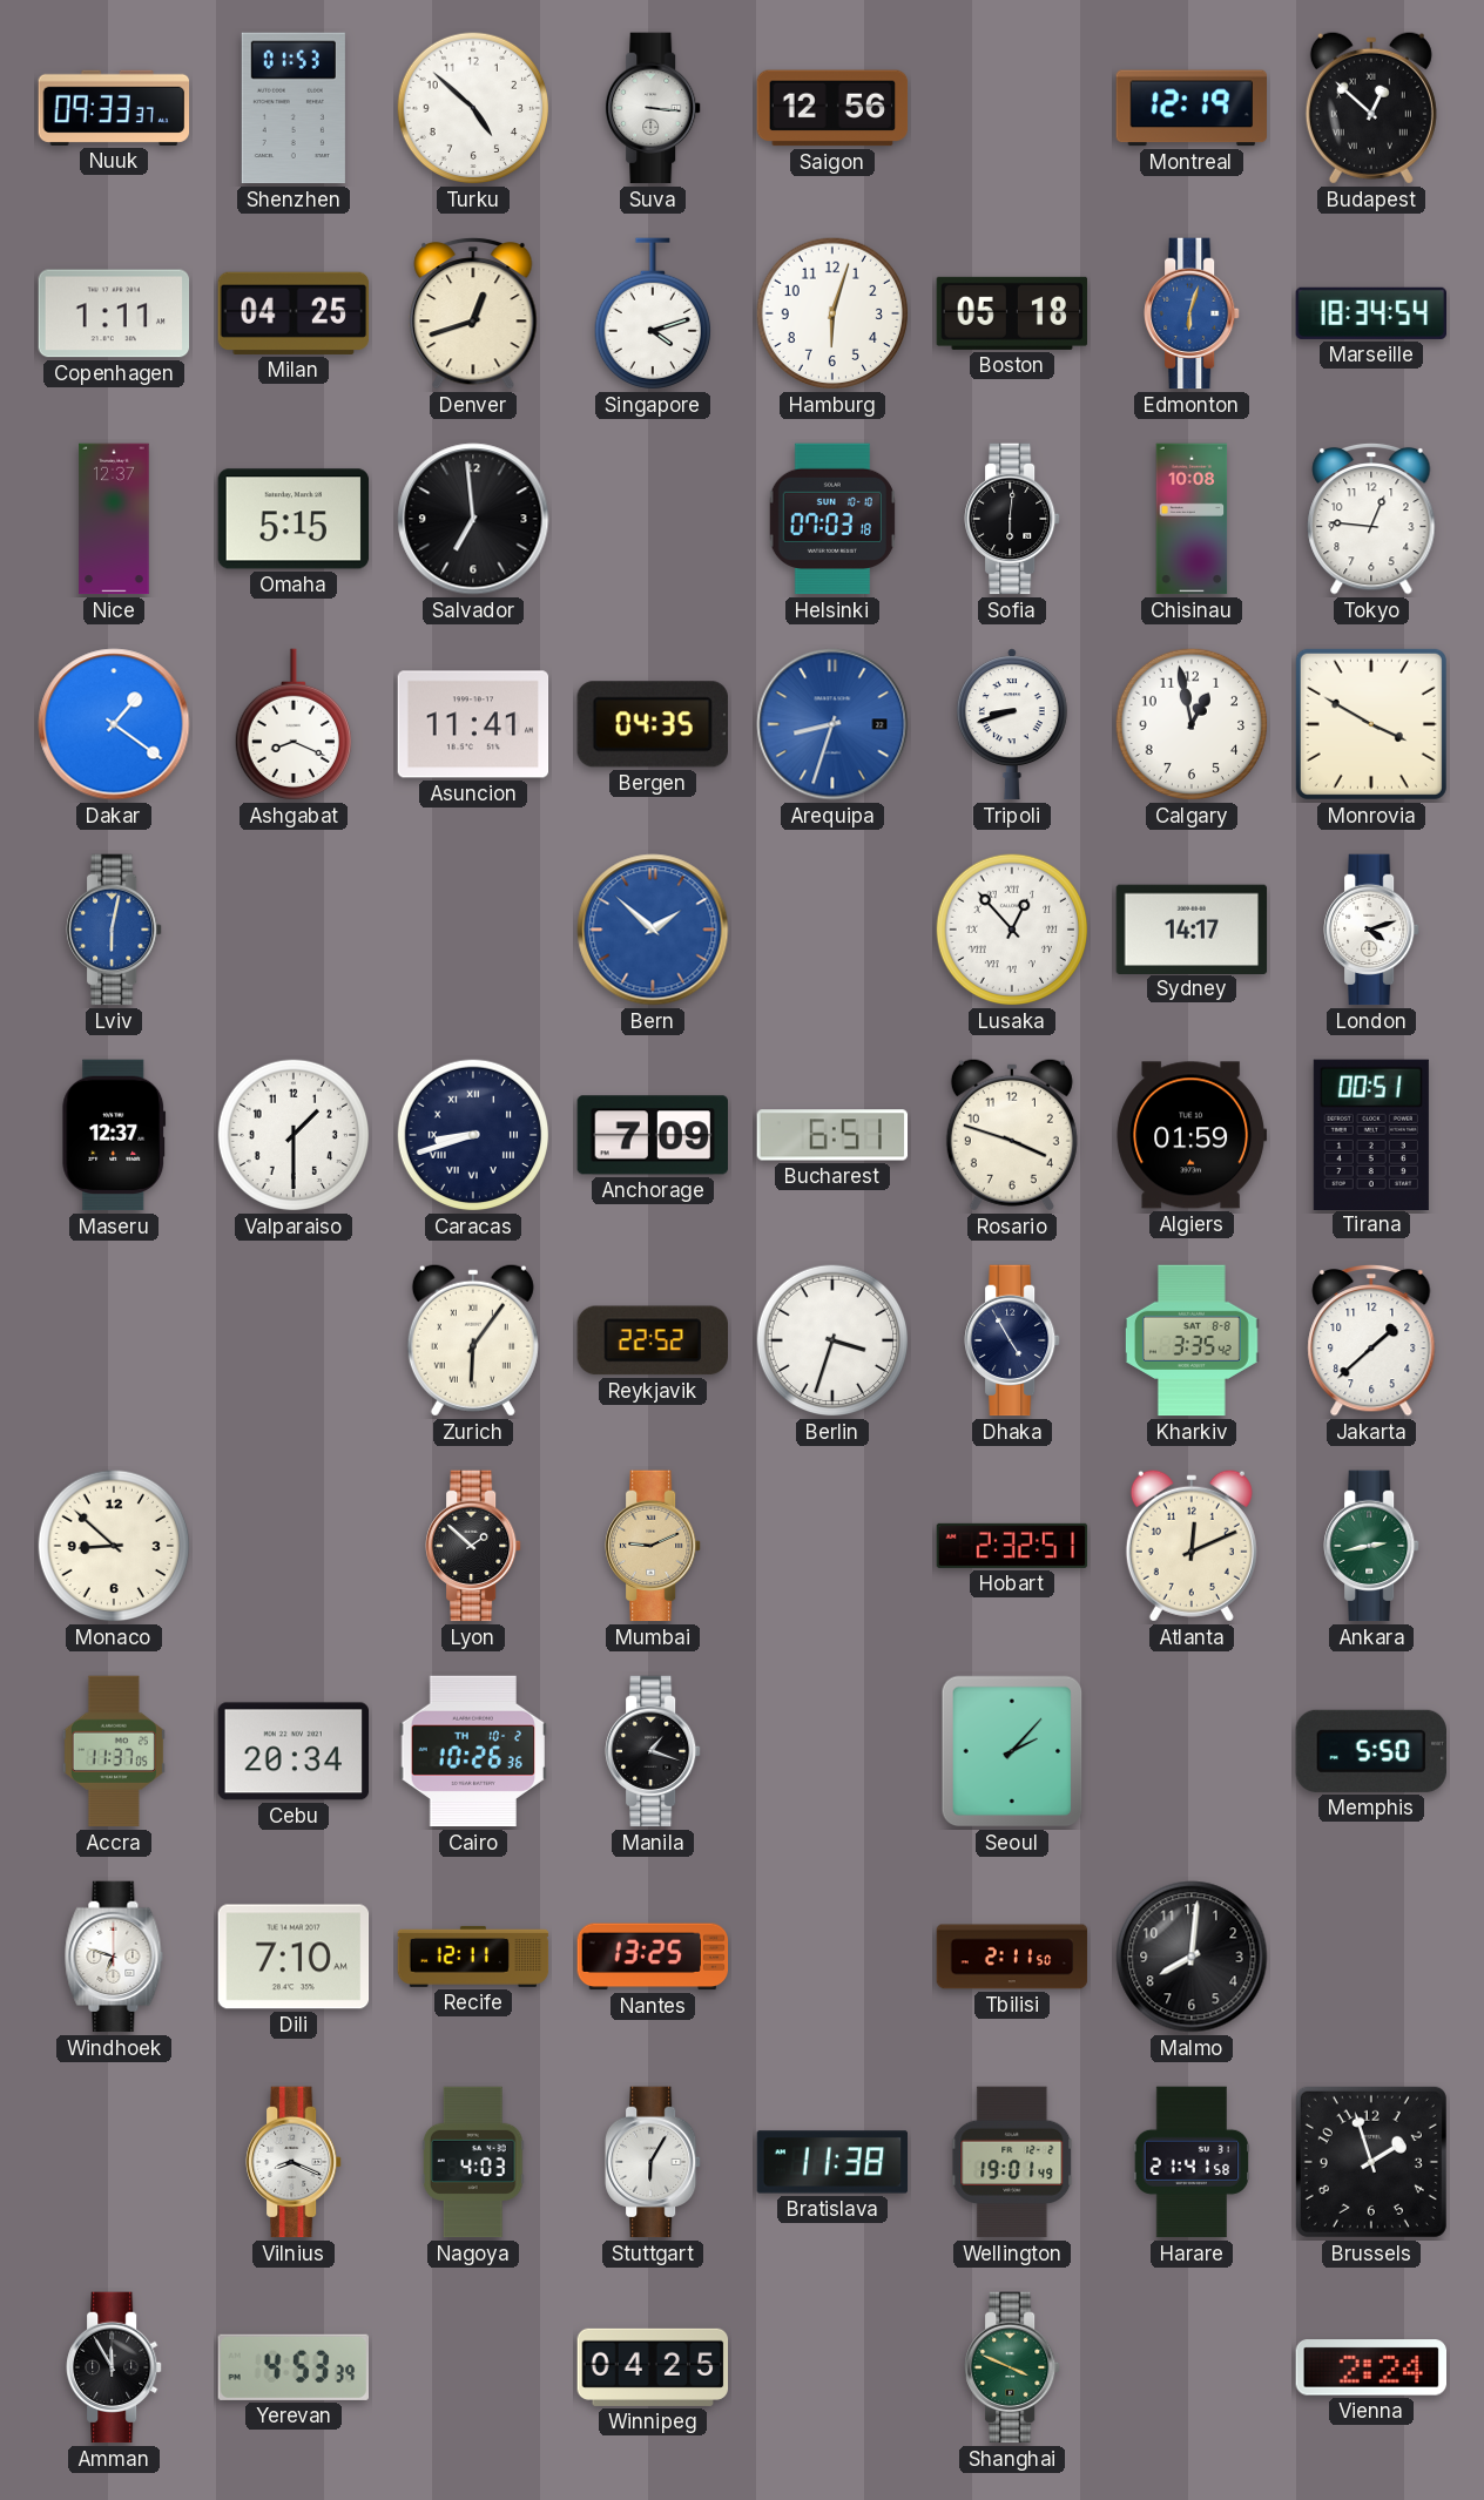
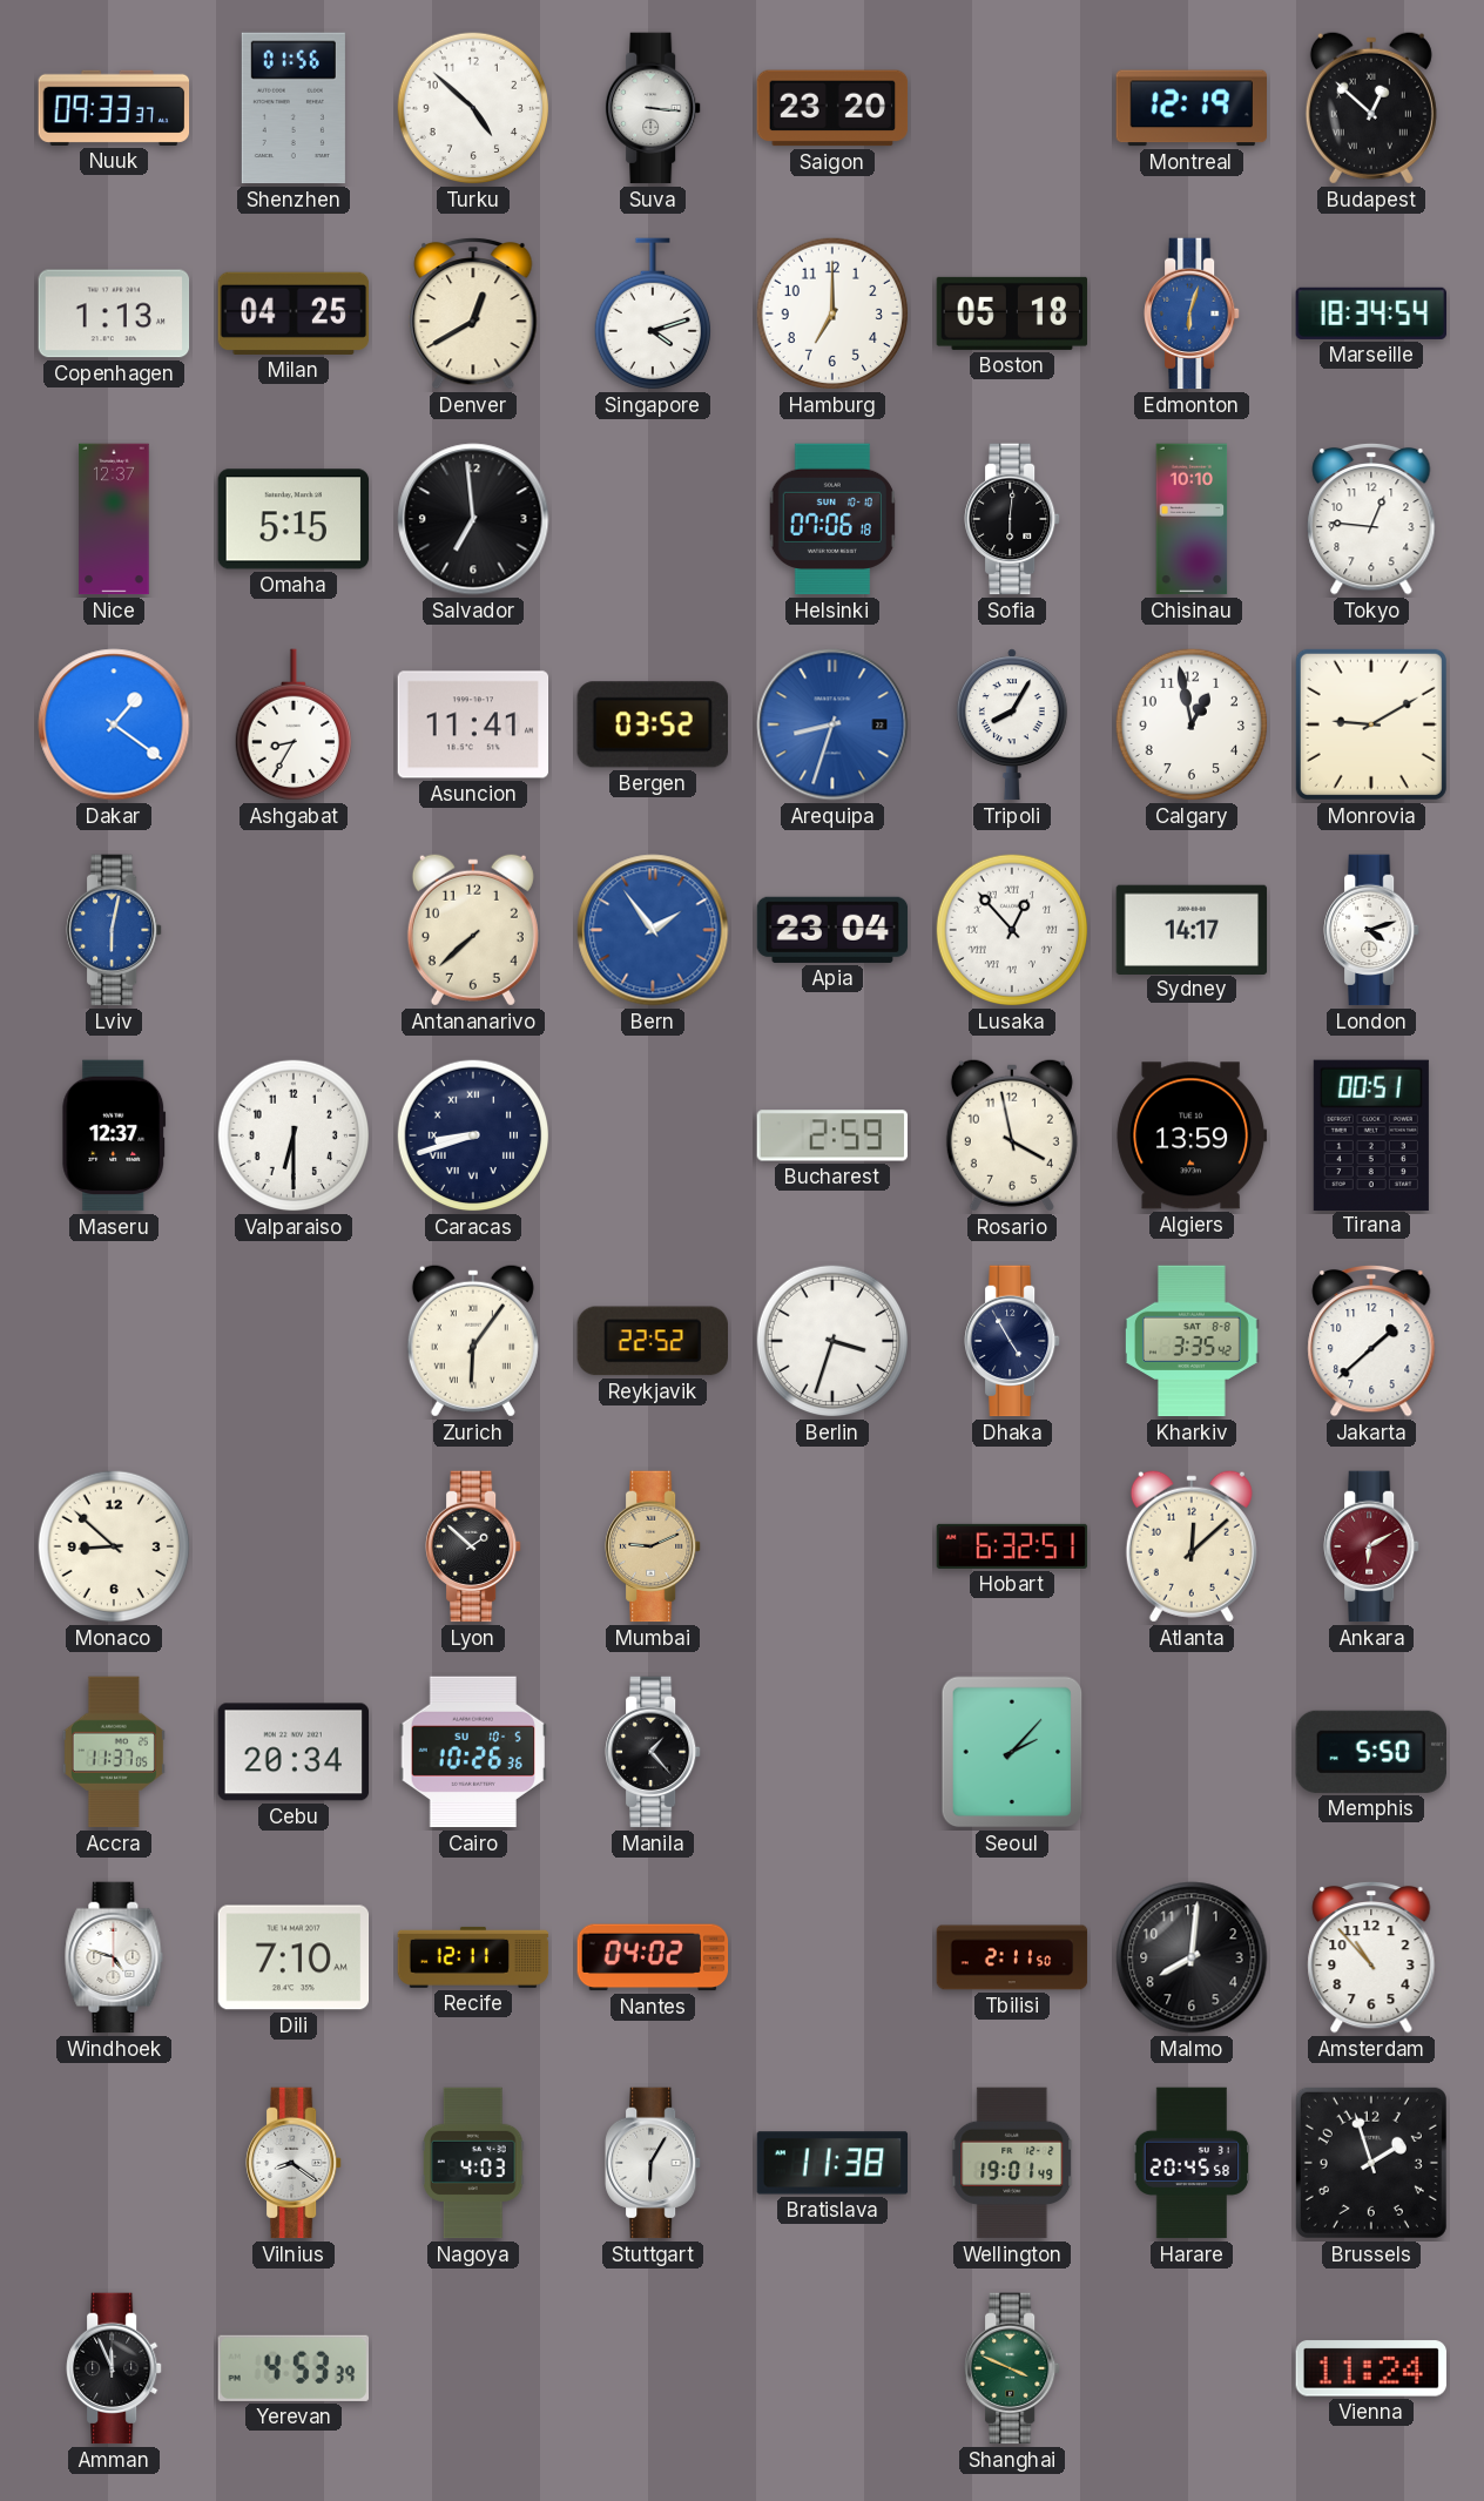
Shenzhen: 01:53 -> 01:56 (294, 108)
Saigon: 12:56 -> 23:20 (832, 108)
Copenhagen: 1:11 -> 1:13 (114, 314)
Denver: 12:42 -> 12:40 (473, 314)
Hamburg: 6:03 -> 7:00 (832, 314)
Helsinki: 07:03 -> 07:06 (831, 519)
Chisinau: 10:08 -> 10:10 (1192, 519)
Ashgabat: 8:19 -> 8:35 (292, 726)
Bergen: 04:35 -> 03:52 (653, 724)
Tripoli: 8:42 -> 8:05 (1012, 724)
Monrovia: 3:50 -> 9:10 (1371, 724)
Antananarivo: none -> 7:38 (473, 930)
Bern: 1:52 -> 1:54 (653, 930)
Apia: none -> 23:04 (832, 930)
Valparaiso: 1:30 -> 6:30 (294, 1135)
Anchorage: 7:09 -> none (652, 1135)
Bucharest: 6:51 -> 2:59 (832, 1135)
Rosario: 3:48 -> 3:58 (1012, 1135)
Algiers: 01:59 -> 13:59 (1192, 1135)
Hobart: 2:32 -> 6:32 (1012, 1546)
Atlanta: 12:11 -> 12:08 (1192, 1546)
Ankara: 2:43 -> 6:10 (1372, 1546)
Ankara dial: green -> burgundy (1372, 1546)
Cairo date: TH 10-2 -> SU 10-5 (473, 1752)
Manila: 1:18 -> 1:23 (654, 1752)
Windhoek: 6:48 -> 4:48 (114, 1957)
Nantes: 13:25 -> 04:02 (653, 1957)
Amsterdam: none -> 10:53 (1371, 1957)
Vilnius: 8:19 -> 8:21 (295, 2163)
Harare: 21:41 -> 20:45 (1192, 2163)
Amman: 11:55 -> 11:56 (115, 2368)
Winnipeg: 04:25 -> none (653, 2367)
Vienna: 2:24 -> 11:24 (1370, 2368)
